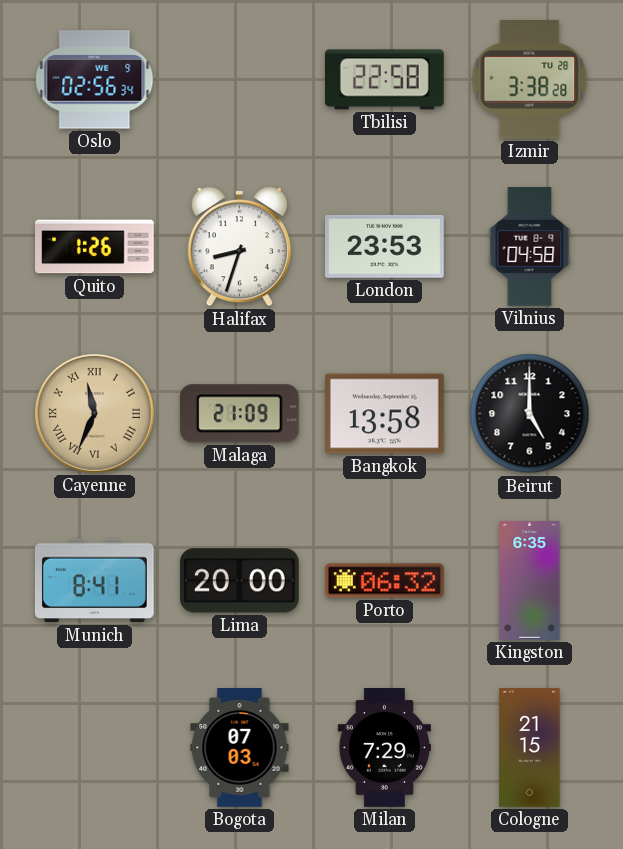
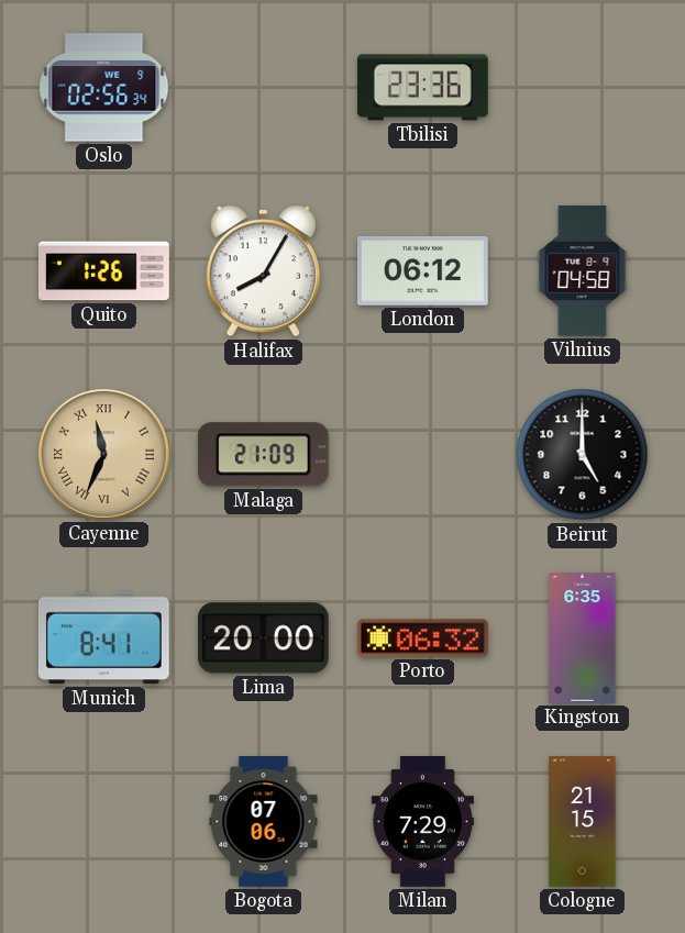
Tbilisi: 22:58 -> 23:36 (423, 88)
Izmir: 3:38 -> none (530, 80)
Halifax: 8:33 -> 8:05 (263, 271)
London: 23:53 -> 06:12 (423, 270)
Bangkok: 13:58 -> none (385, 414)
Bogota: 07:03 -> 07:06 (264, 822)
